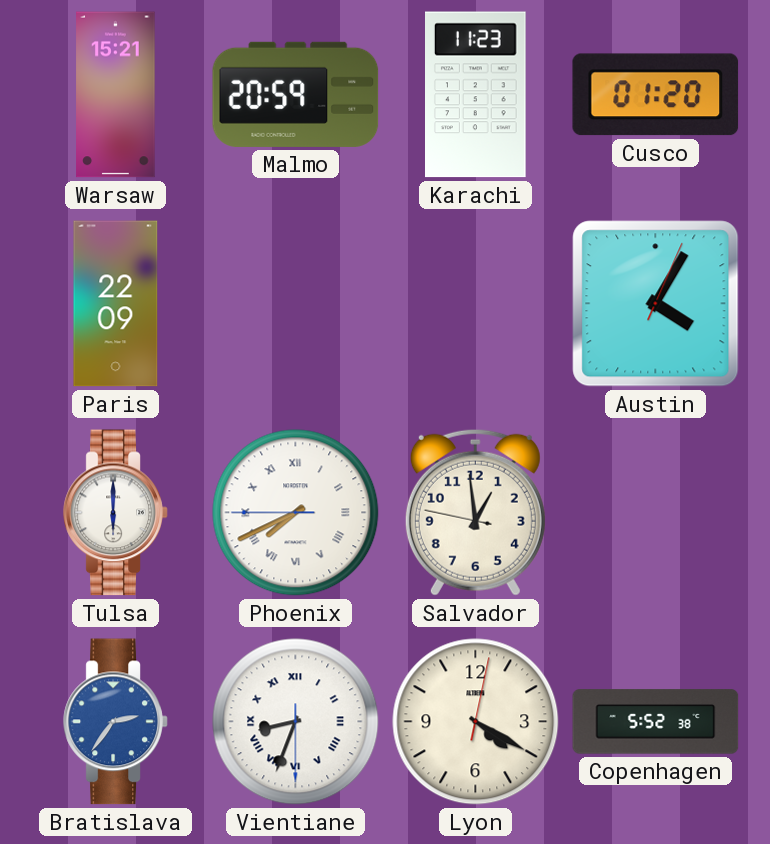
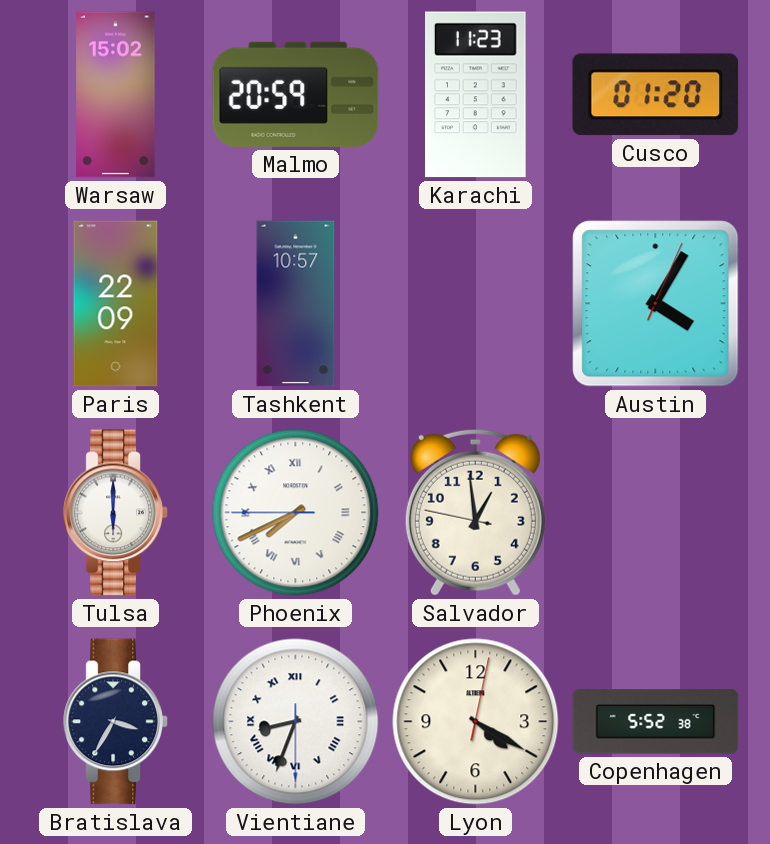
Warsaw: 15:21 -> 15:02 (116, 95)
Tashkent: none -> 10:57 (296, 304)
Bratislava: 2:36 -> 3:35 (116, 722)
Bratislava dial: blue -> navy (116, 722)
